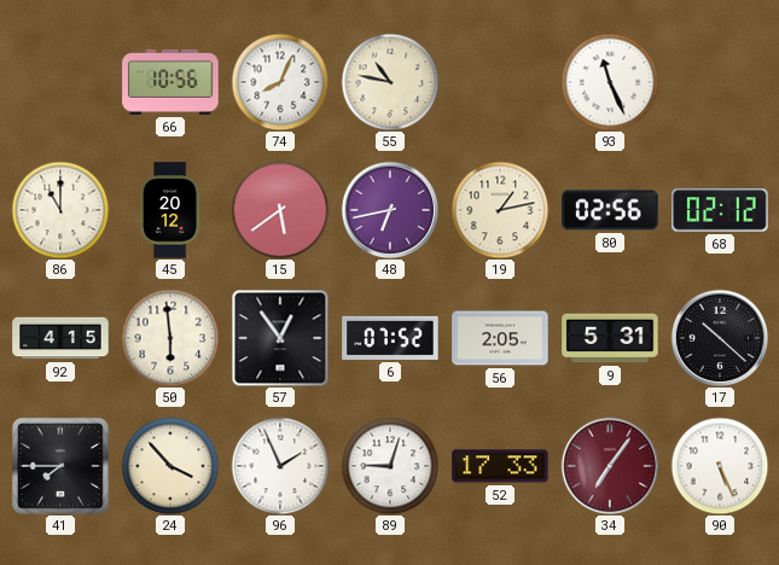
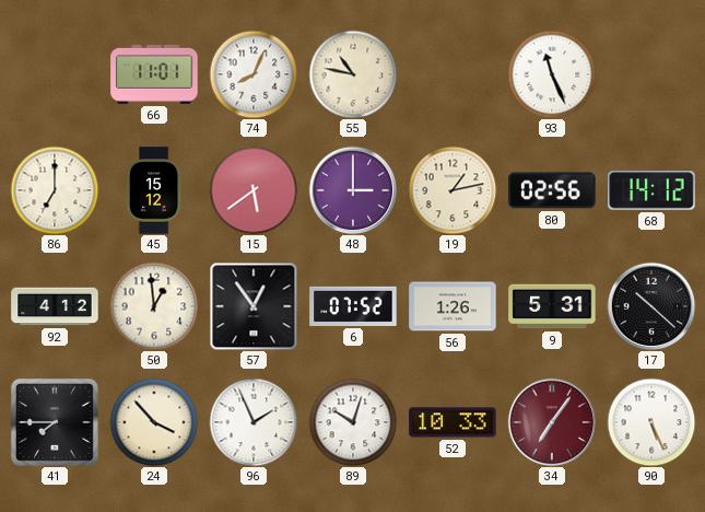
66: 10:56 -> 11:01 (154, 74)
86: 11:00 -> 7:00 (55, 190)
45: 20:12 -> 15:12 (154, 190)
48: 6:43 -> 3:00 (353, 190)
68: 02:12 -> 14:12 (651, 190)
92: 4:15 -> 4:12 (55, 306)
50: 5:59 -> 12:59 (154, 306)
56: 2:05 -> 1:26 (453, 306)
89: 9:03 -> 10:03 (353, 422)
52: 17:33 -> 10:33 (453, 422)
